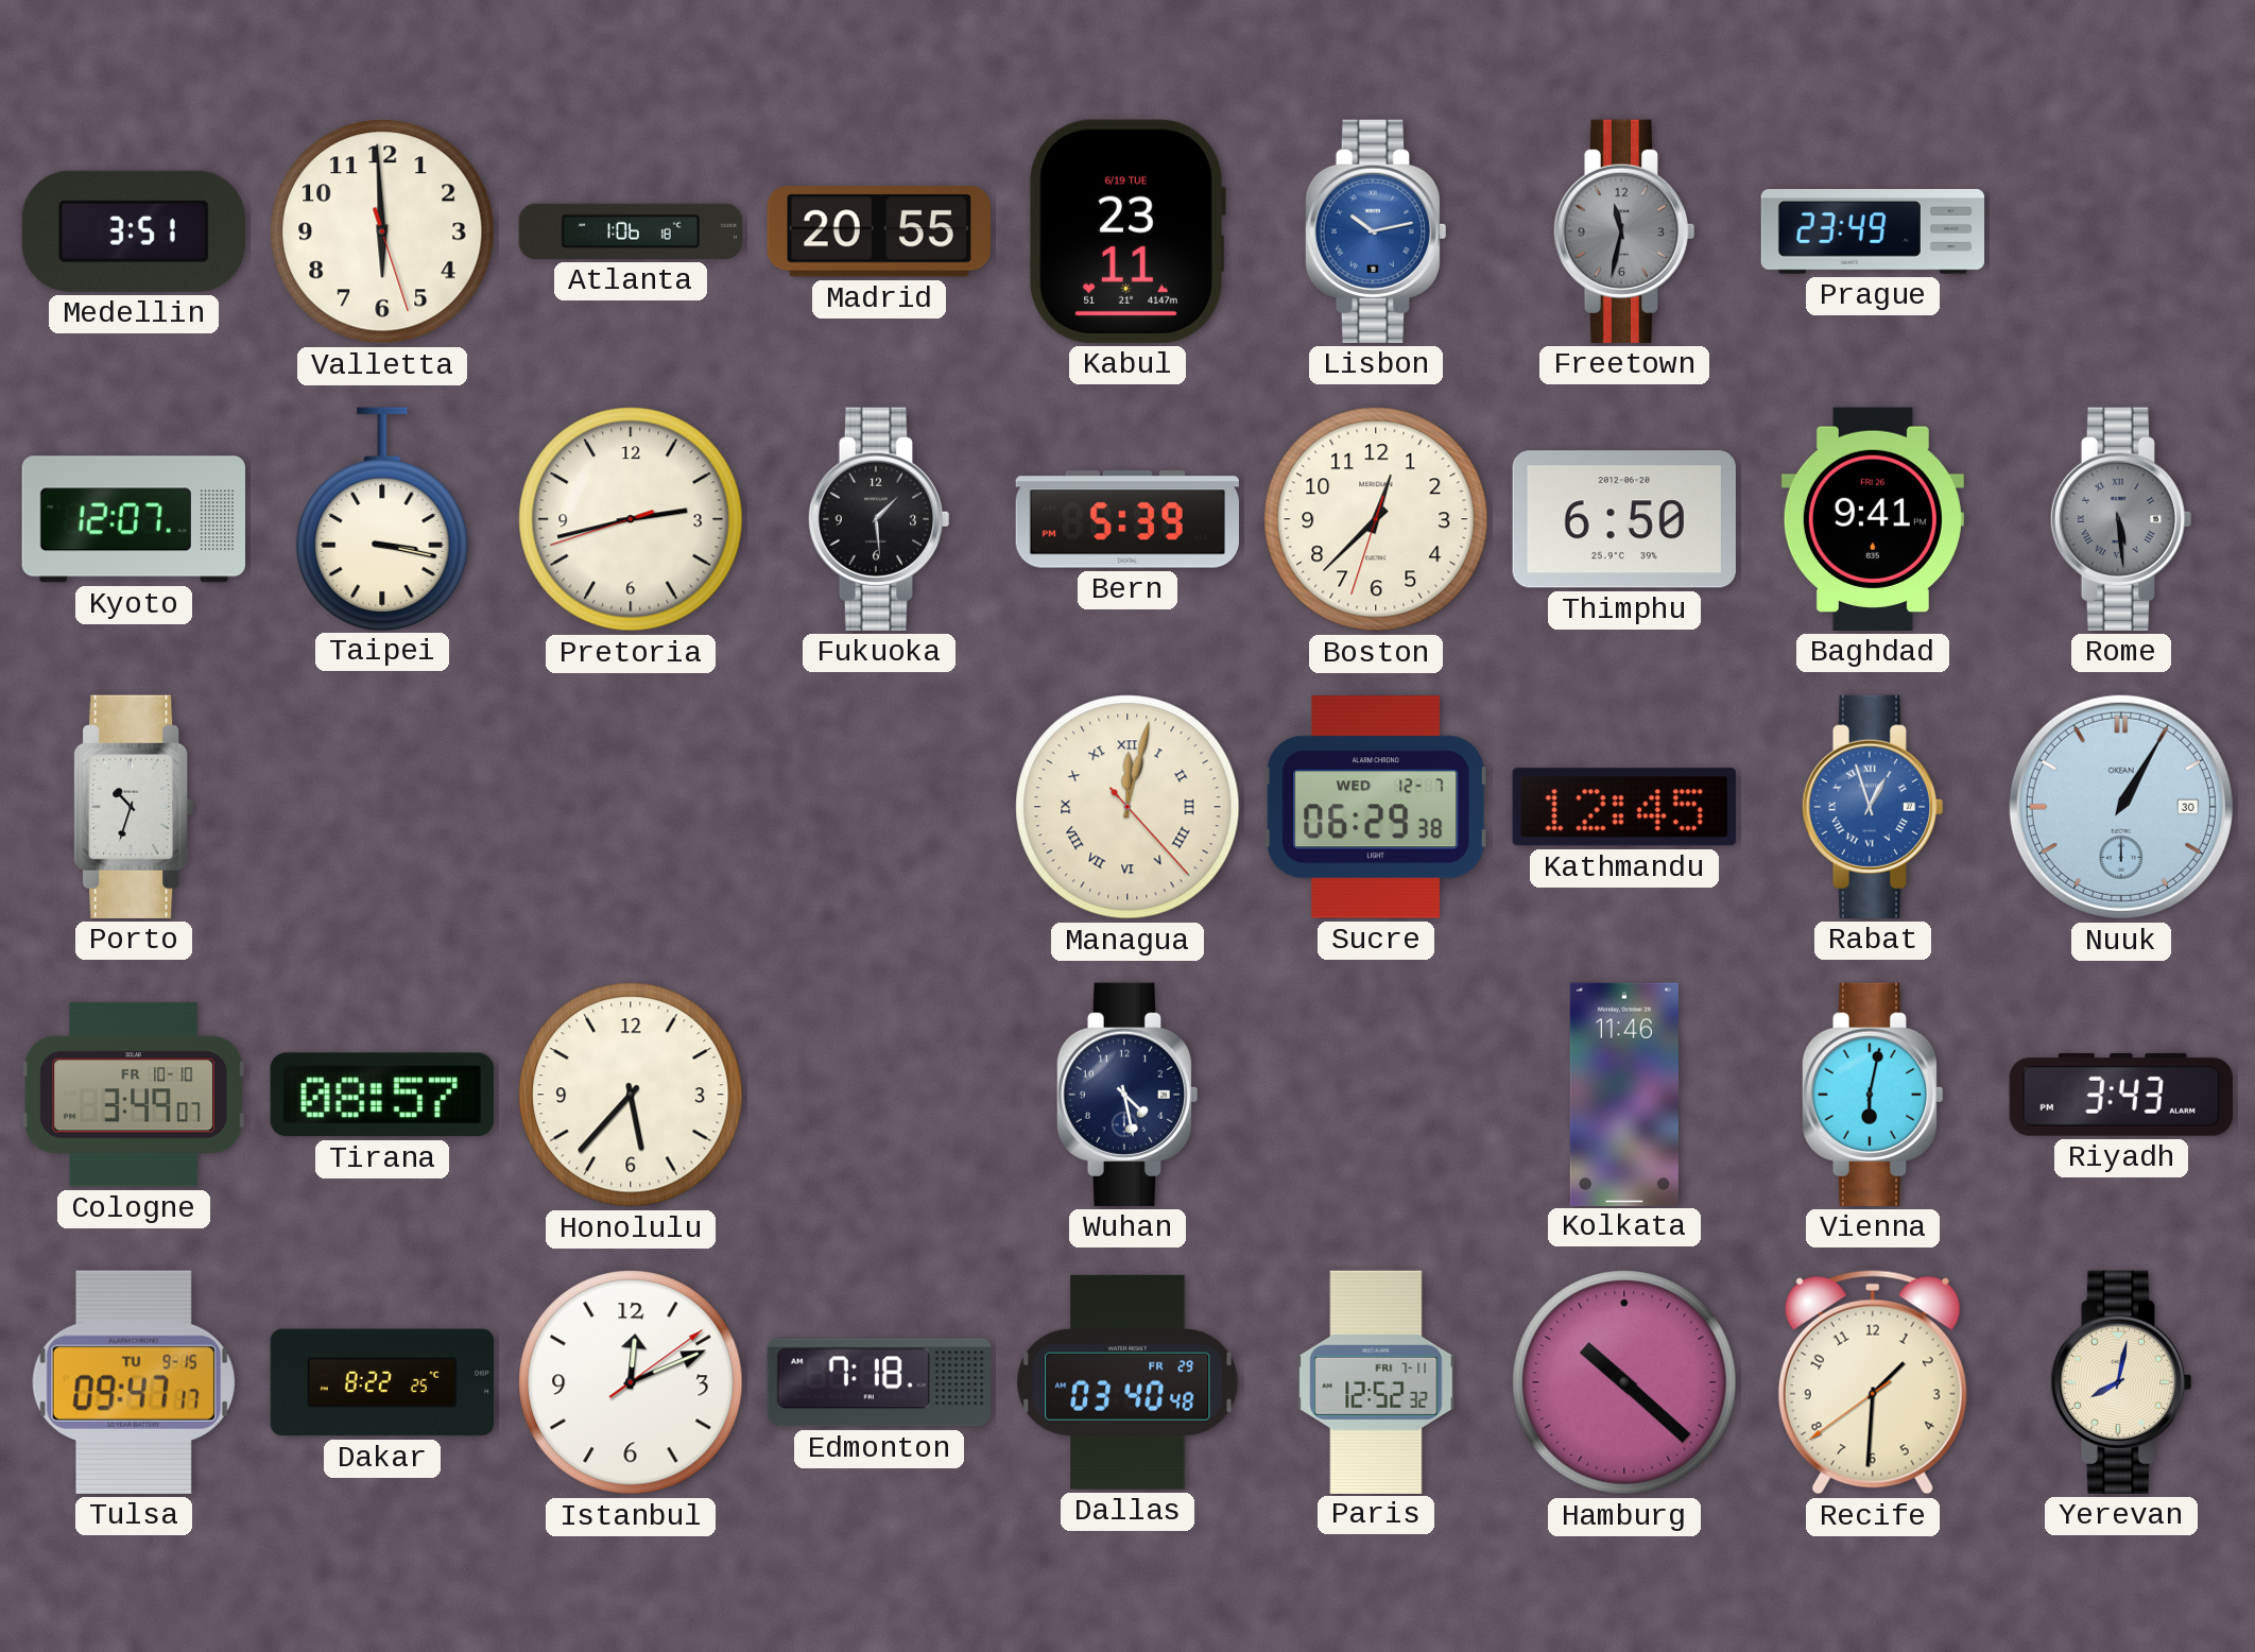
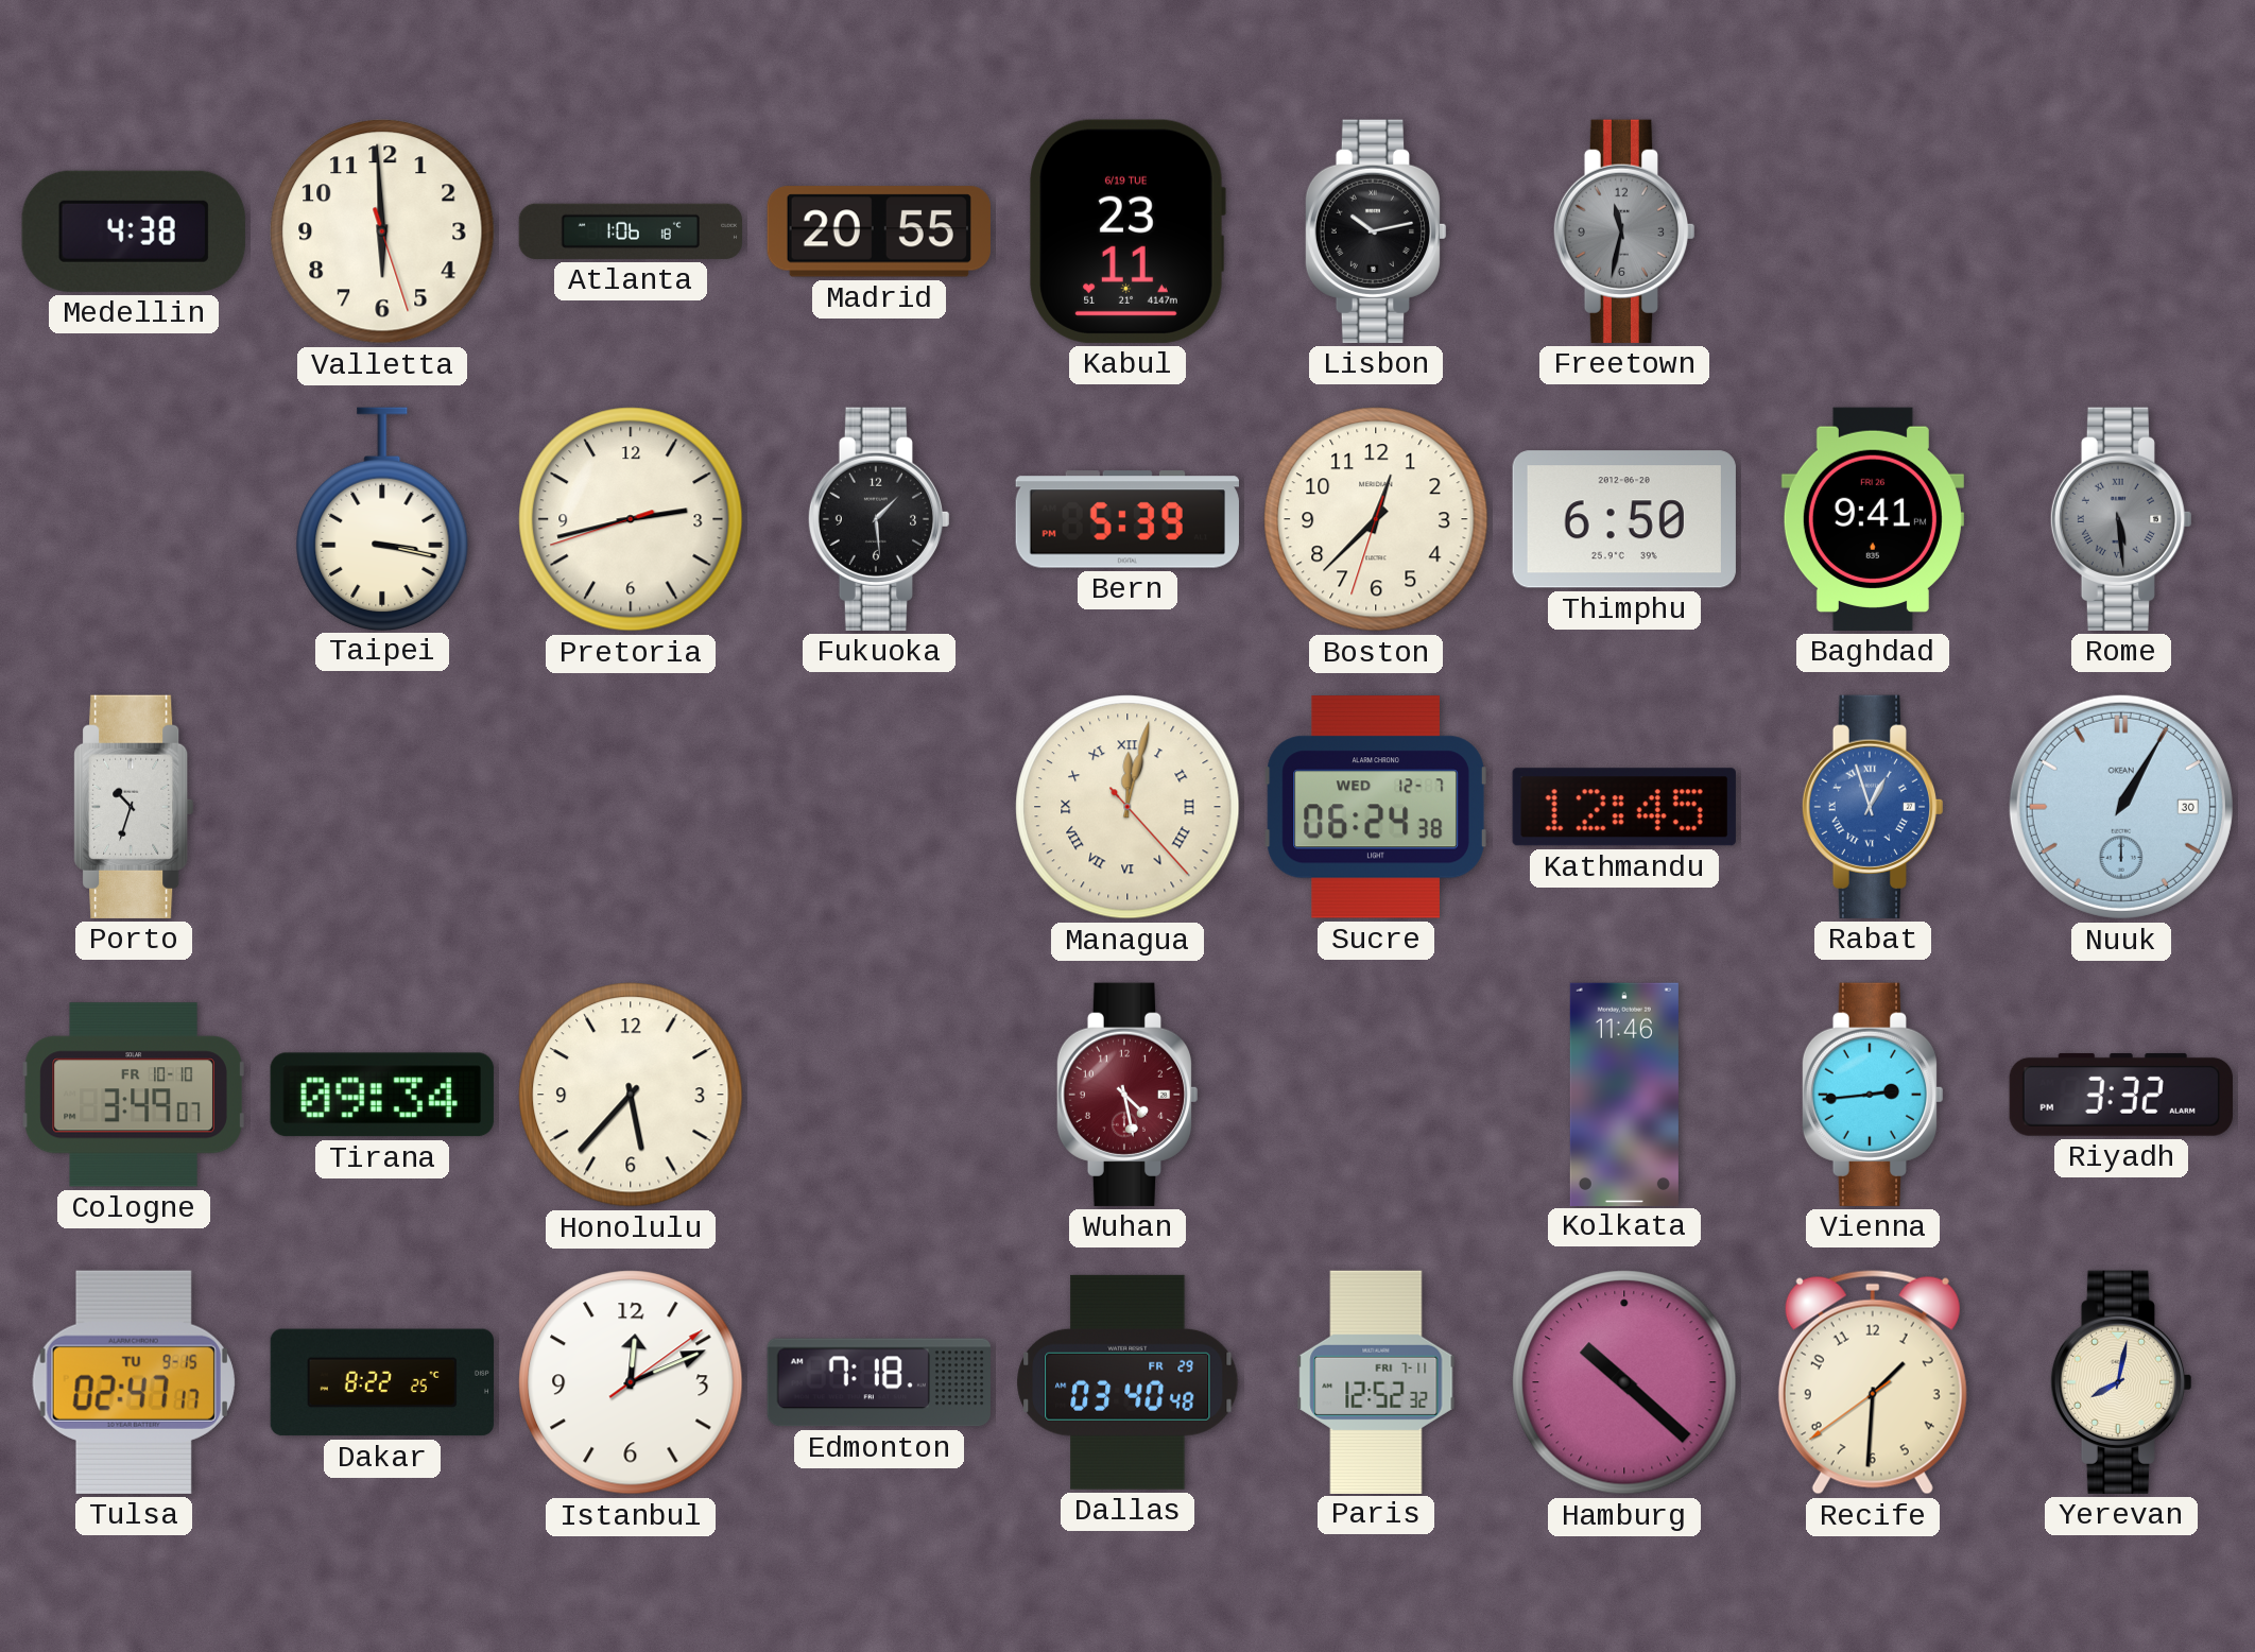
Medellin: 3:51 -> 4:38 (134, 231)
Lisbon dial: blue -> black (1376, 231)
Prague: 23:49 -> none (1873, 233)
Kyoto: 12:07 -> none (134, 519)
Sucre: 06:29 -> 06:24 (1376, 807)
Tirana: 08:57 -> 09:34 (382, 1095)
Wuhan dial: navy -> burgundy (1127, 1095)
Vienna: 6:02 -> 2:44 (1873, 1095)
Riyadh: 3:43 -> 3:32 (2121, 1095)
Tulsa: 09:47 -> 02:47 (134, 1382)
